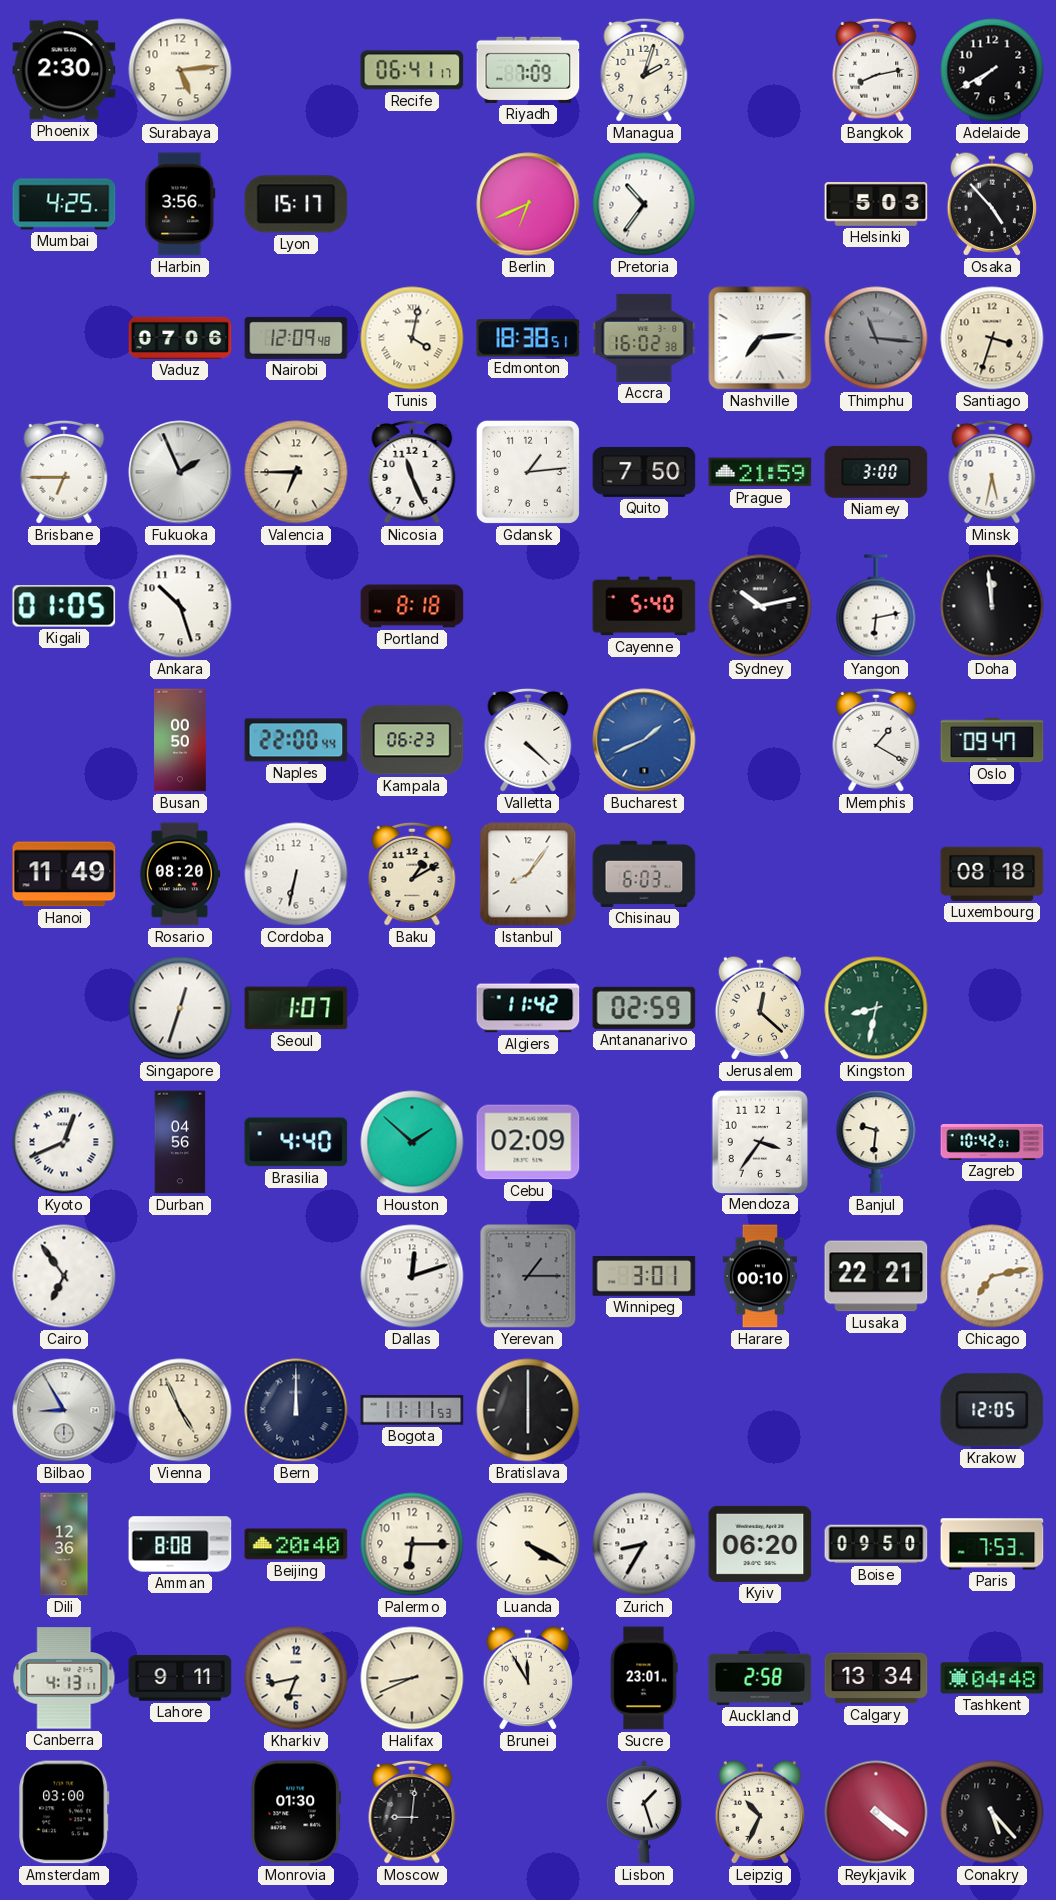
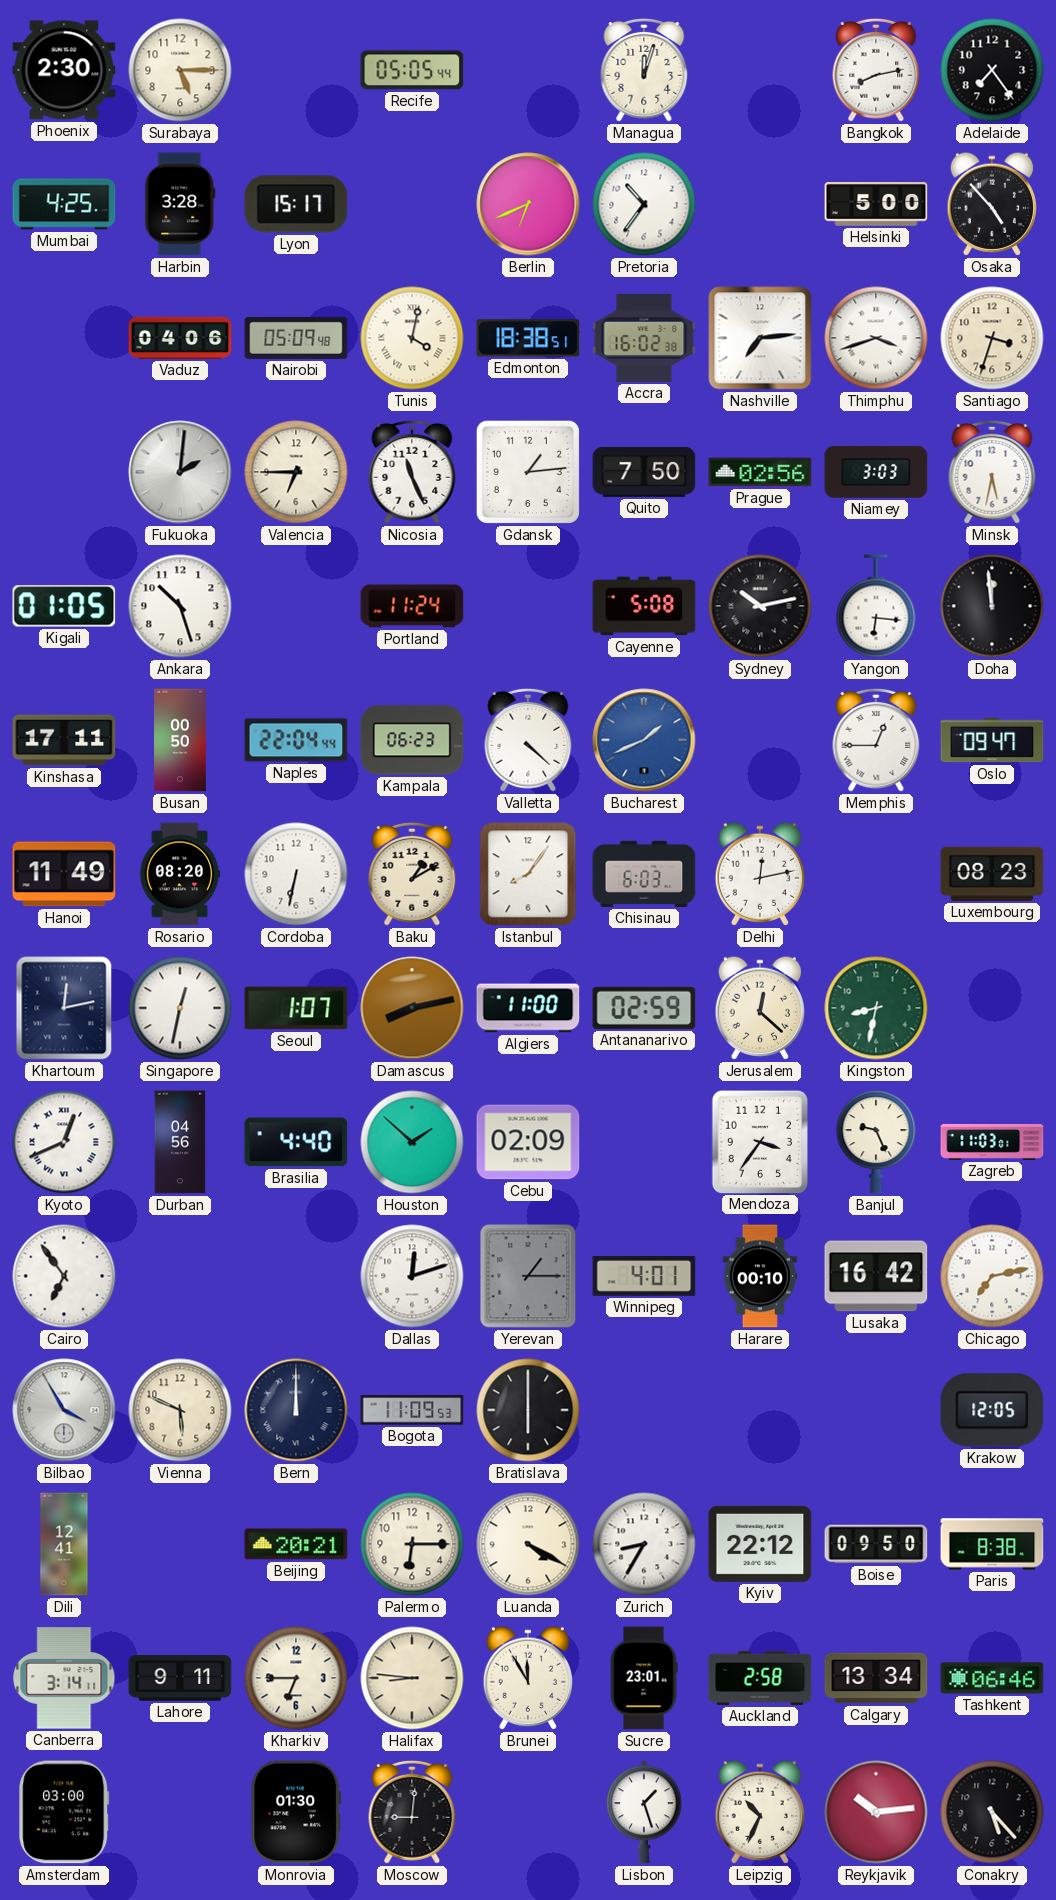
Surabaya: 5:14 -> 5:15 (180, 70)
Recife: 06:41 -> 05:05 (412, 70)
Riyadh: 7:09 -> none (528, 70)
Managua: 2:03 -> 12:03 (644, 70)
Adelaide: 7:40 -> 7:24 (992, 70)
Harbin: 3:56 -> 3:28 (180, 204)
Helsinki: 5:03 -> 5:00 (876, 205)
Vaduz: 07:06 -> 04:06 (180, 338)
Nairobi: 12:09 -> 05:09 (296, 338)
Thimphu: 11:16 -> 3:42 (876, 338)
Thimphu dial: grey -> white (876, 338)
Brisbane: 6:45 -> none (64, 472)
Fukuoka: 1:56 -> 2:01 (180, 472)
Prague: 21:59 -> 02:56 (760, 472)
Niamey: 3:00 -> 3:03 (876, 472)
Portland: 8:18 -> 11:24 (412, 606)
Cayenne: 5:40 -> 5:08 (644, 606)
Yangon: 6:13 -> 6:16 (876, 606)
Kinshasa: none -> 17:11 (64, 740)
Naples: 22:00 -> 22:04 (296, 740)
Memphis: 1:20 -> 12:45 (876, 740)
Delhi: none -> 12:13 (759, 874)
Luxembourg: 08:18 -> 08:23 (992, 874)
Khartoum: none -> 12:13 (64, 1008)
Singapore: 12:33 -> 12:32 (180, 1008)
Damascus: none -> 8:13 (412, 1008)
Algiers: 11:42 -> 11:00 (528, 1008)
Banjul: 9:31 -> 9:26 (876, 1142)
Zagreb: 10:42 -> 11:03 (992, 1142)
Winnipeg: 3:01 -> 4:01 (644, 1277)
Lusaka: 22:21 -> 16:42 (876, 1276)
Bilbao: 8:55 -> 3:55 (64, 1410)
Vienna: 4:56 -> 5:49 (180, 1410)
Bogota: 11:11 -> 11:09 (412, 1410)
Dili: 12:36 -> 12:41 (64, 1544)
Amman: 8:08 -> none (180, 1544)
Beijing: 20:40 -> 20:21 (296, 1544)
Kyiv: 06:20 -> 22:12 (760, 1544)
Paris: 7:53 -> 8:38 (992, 1544)
Canberra: 4:13 -> 3:14 (64, 1678)
Kharkiv: 6:43 -> 6:45 (296, 1678)
Halifax: 8:41 -> 8:46 (412, 1678)
Tashkent: 04:48 -> 06:46 (992, 1678)
Reykjavik: 4:21 -> 10:14 (876, 1812)
